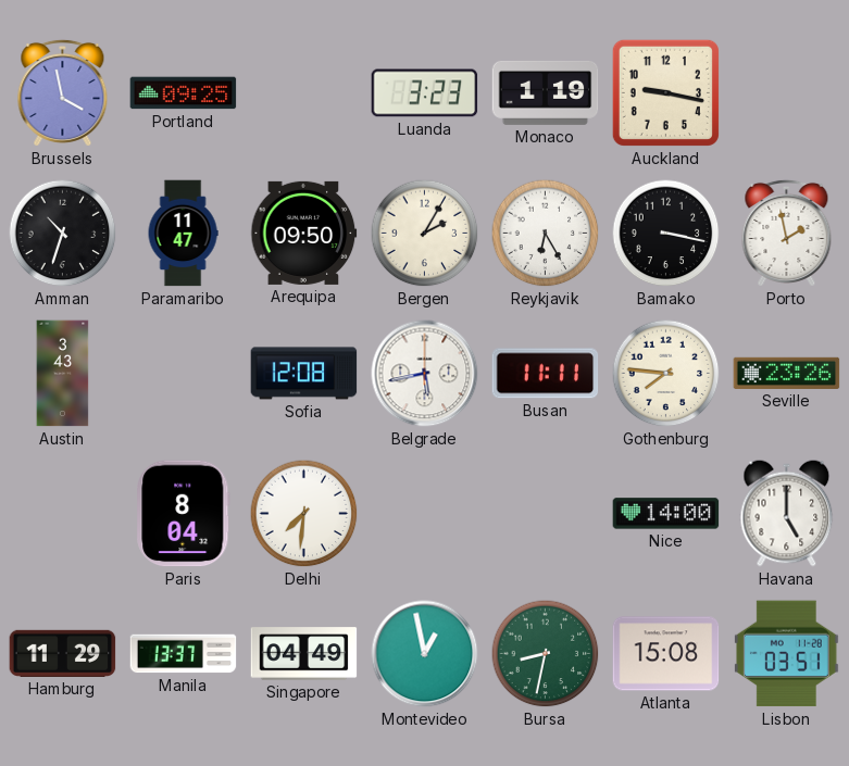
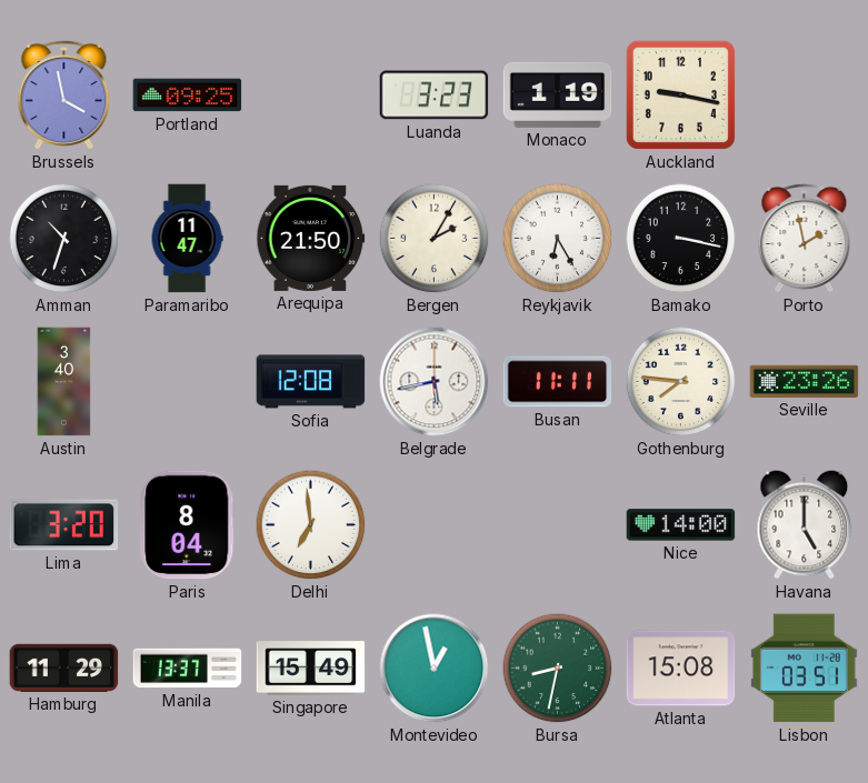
Arequipa: 09:50 -> 21:50 (311, 238)
Austin: 3:43 -> 3:40 (64, 382)
Lima: none -> 3:20 (64, 525)
Delhi: 7:31 -> 6:59 (311, 525)
Singapore: 04:49 -> 15:49 (311, 669)
